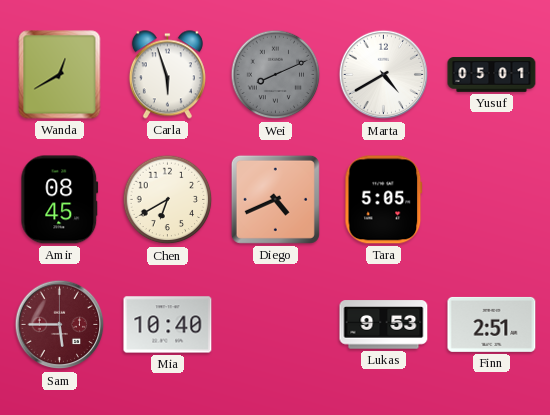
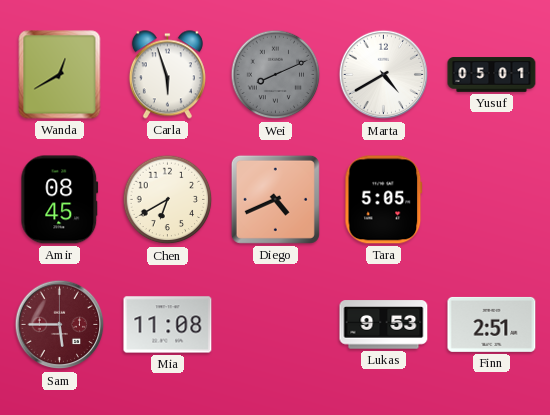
Mia: 10:40 -> 11:08 (168, 325)
